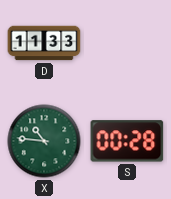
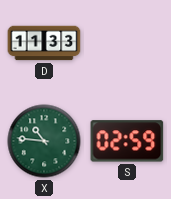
S: 00:28 -> 02:59 (127, 141)
